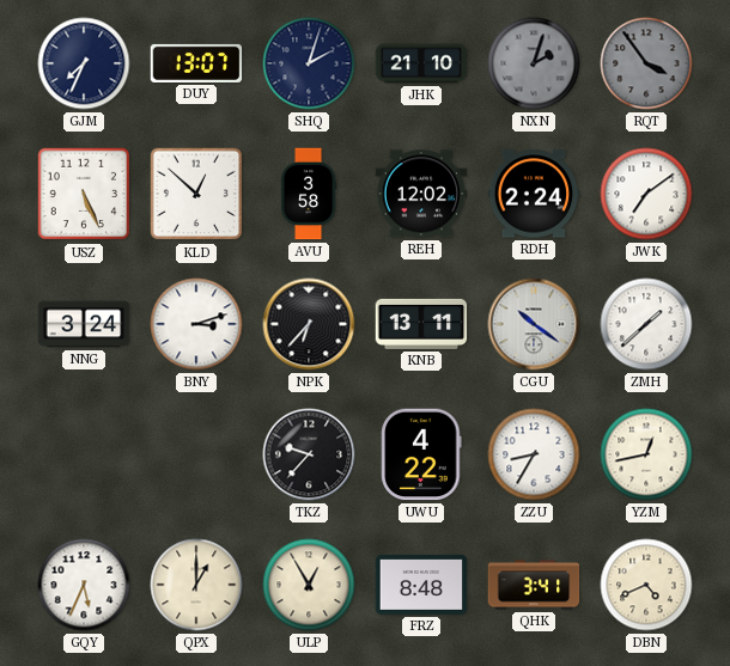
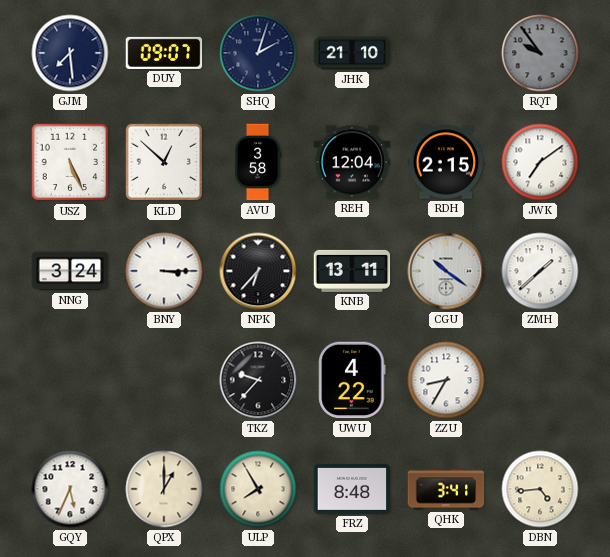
GJM: 7:34 -> 7:29 (70, 53)
DUY: 13:07 -> 09:07 (164, 53)
NXN: 2:03 -> none (534, 63)
RQT: 3:54 -> 9:54 (540, 53)
REH: 12:02 -> 12:04 (352, 162)
RDH: 2:24 -> 2:15 (446, 162)
BNY: 3:12 -> 3:15 (164, 271)
YZM: 12:43 -> none (646, 454)
ULP: 12:55 -> 7:55 (258, 489)
DBN: 4:41 -> 4:44 (540, 489)
